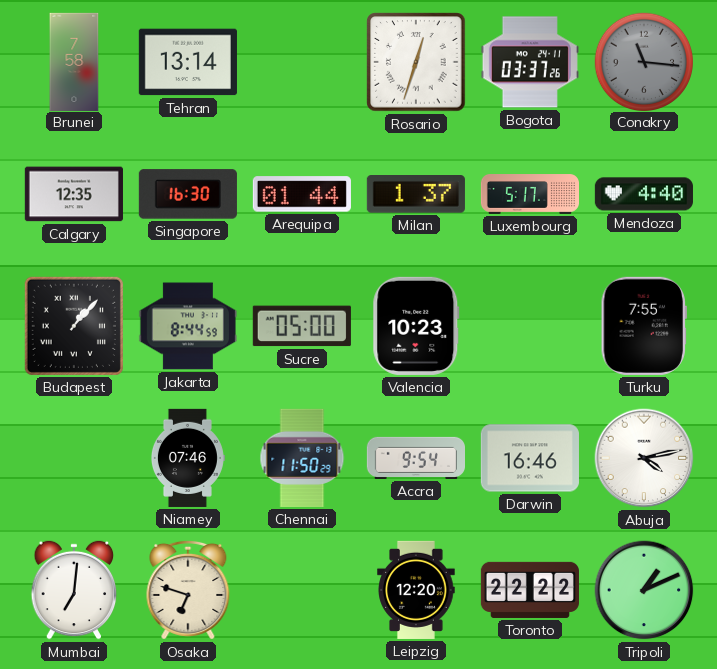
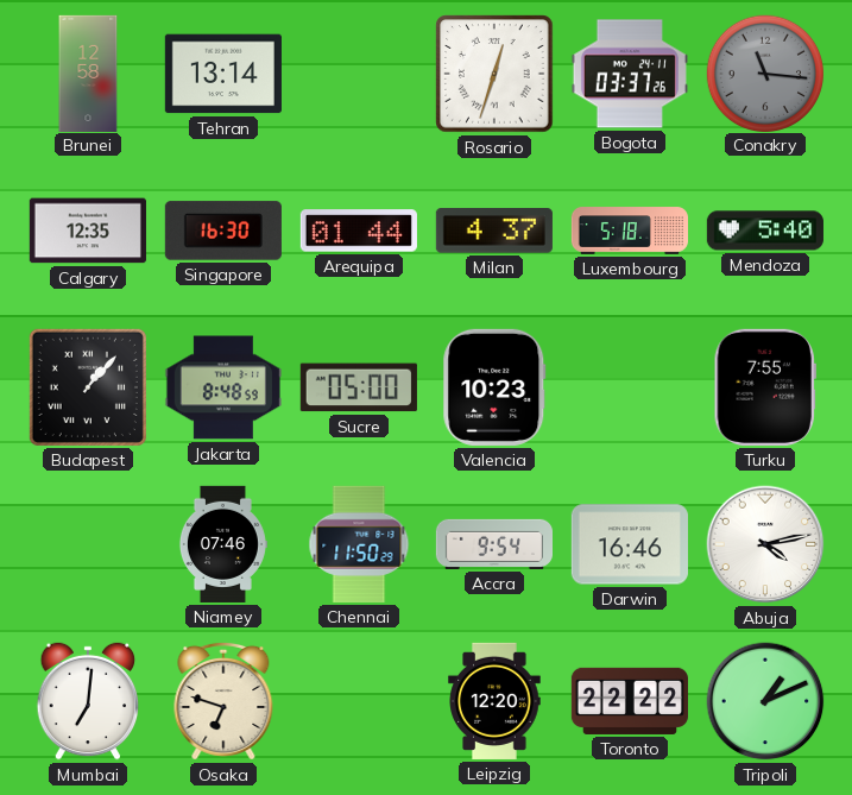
Brunei: 7:58 -> 12:58 (88, 72)
Milan: 1:37 -> 4:37 (494, 231)
Luxembourg: 5:17 -> 5:18 (629, 231)
Mendoza: 4:40 -> 5:40 (765, 231)
Jakarta: 8:44 -> 8:48 (223, 387)
